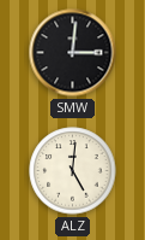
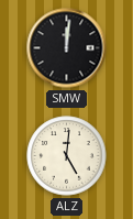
SMW: 3:01 -> 12:01 (67, 48)
